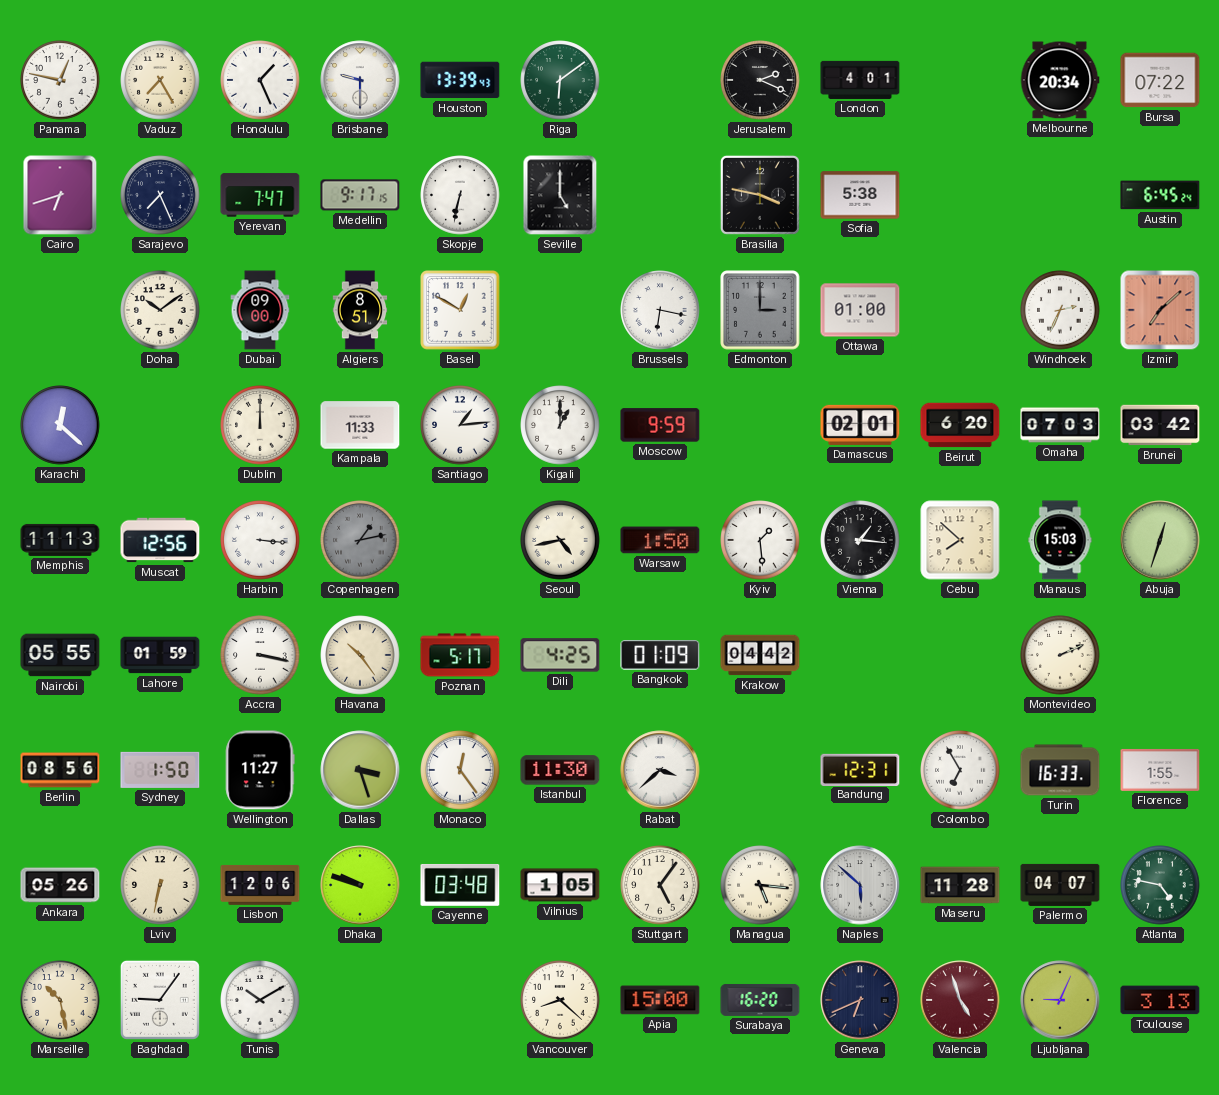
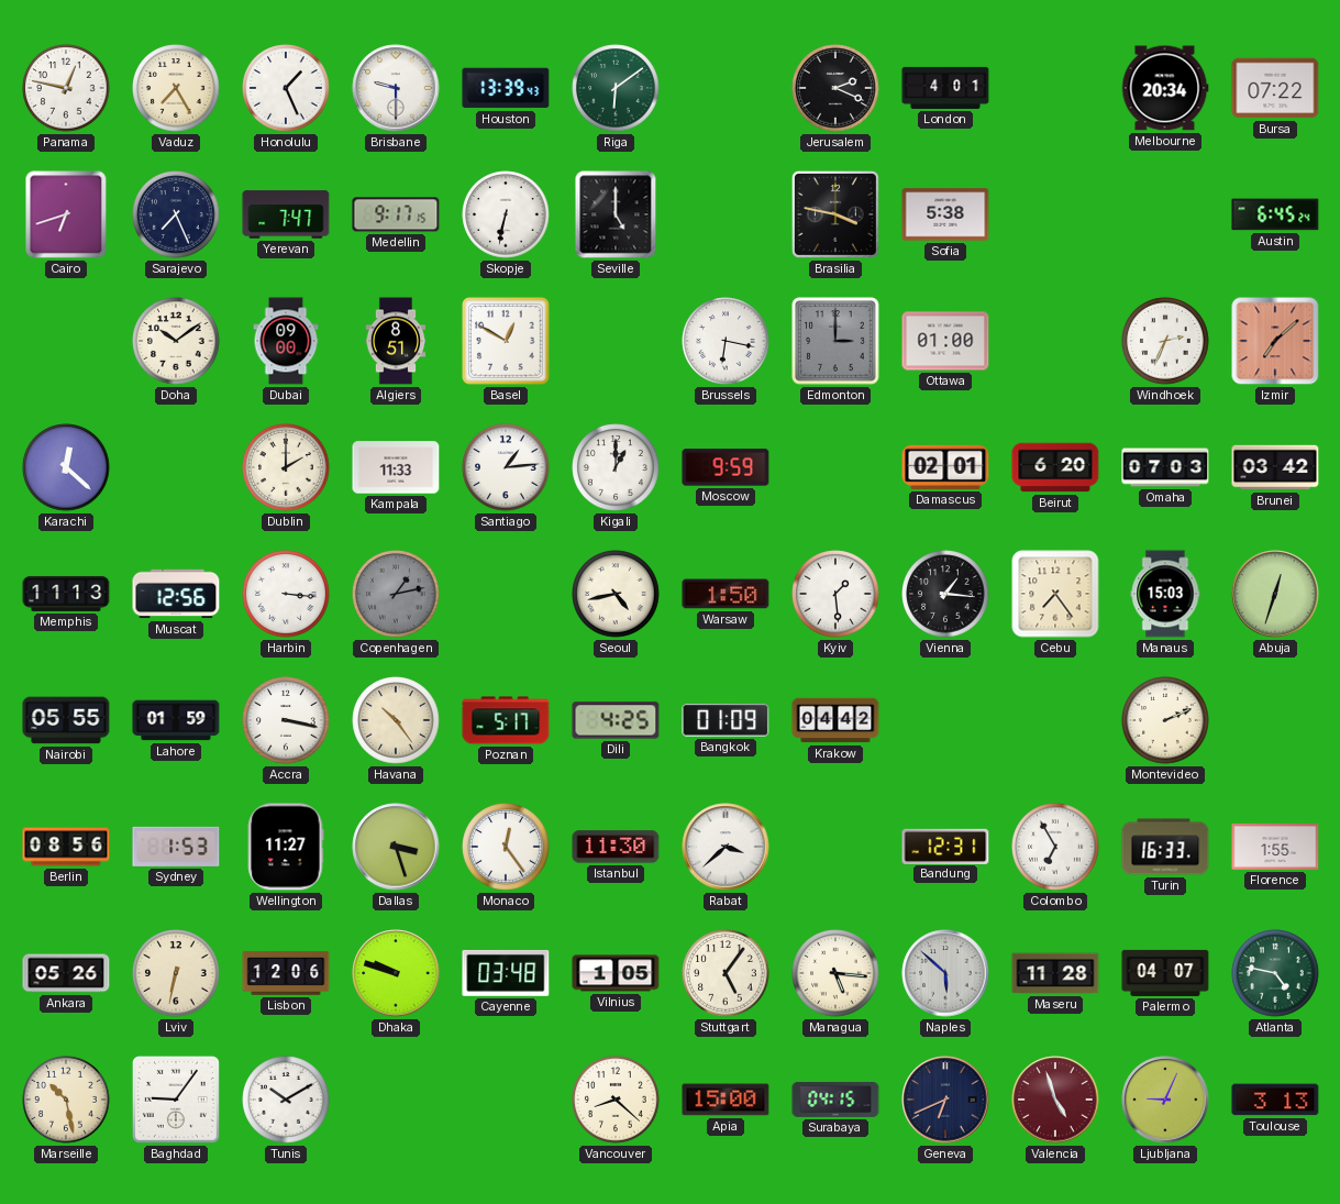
Dublin: 12:00 -> 2:00 (286, 467)
Cebu: 7:52 -> 7:24 (1055, 594)
Sydney: 1:50 -> 1:53 (176, 847)
Surabaya: 16:20 -> 04:15 (835, 1100)
